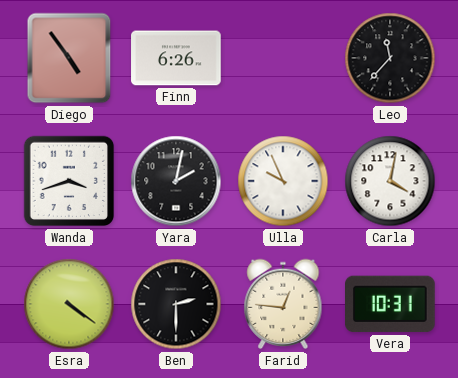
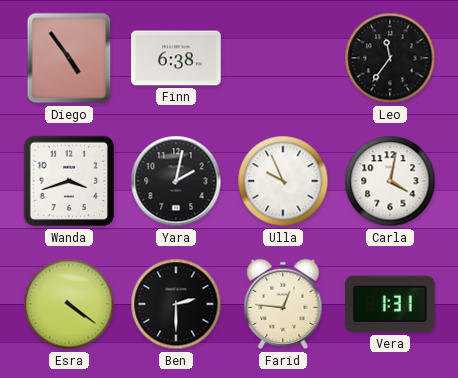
Finn: 6:26 -> 6:38 (176, 58)
Leo: 11:37 -> 11:36 (390, 58)
Vera: 10:31 -> 1:31 (391, 304)
